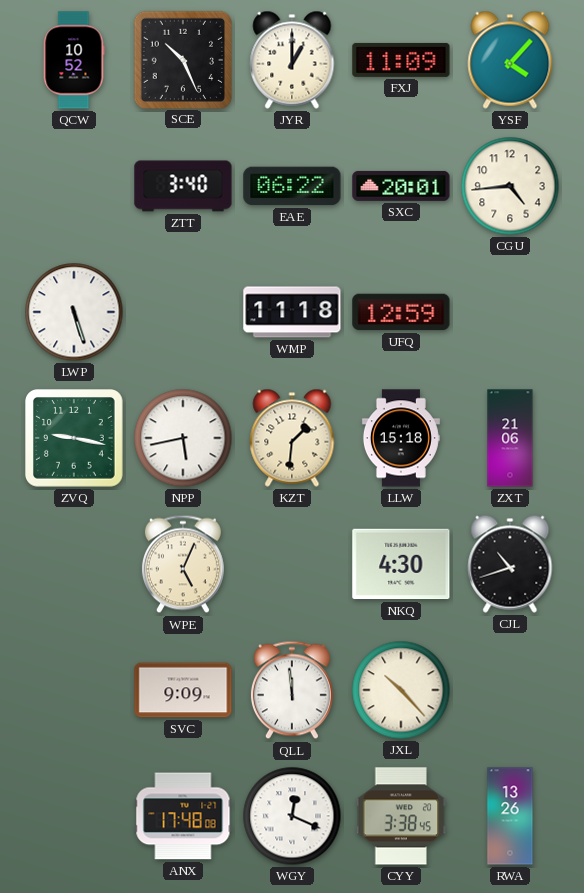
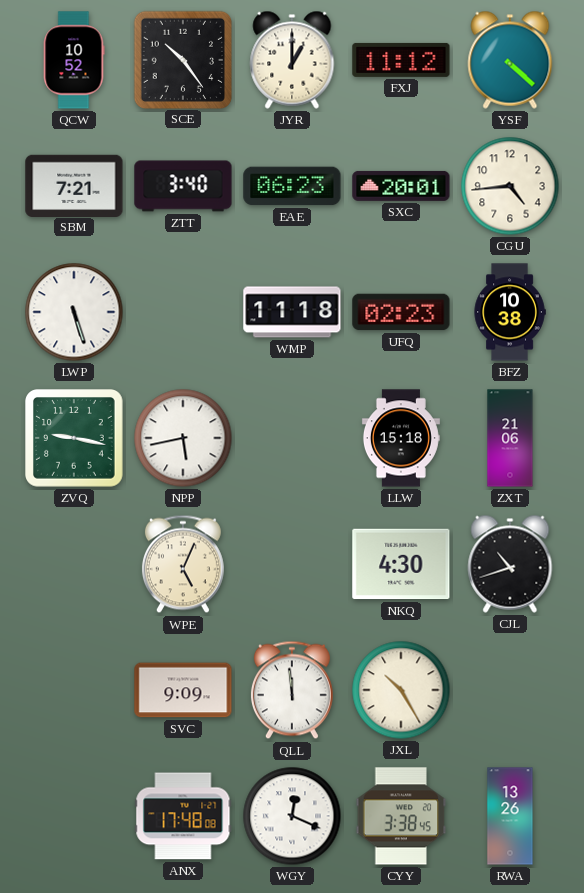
SCE: 10:26 -> 10:24 (182, 59)
FXJ: 11:09 -> 11:12 (401, 60)
YSF: 4:07 -> 4:22 (510, 60)
SBM: none -> 7:21 (74, 185)
EAE: 06:22 -> 06:23 (292, 186)
UFQ: 12:59 -> 02:23 (401, 312)
BFZ: none -> 10:38 (510, 312)
KZT: 1:31 -> none (292, 438)
JXL: 10:23 -> 10:25 (401, 690)
